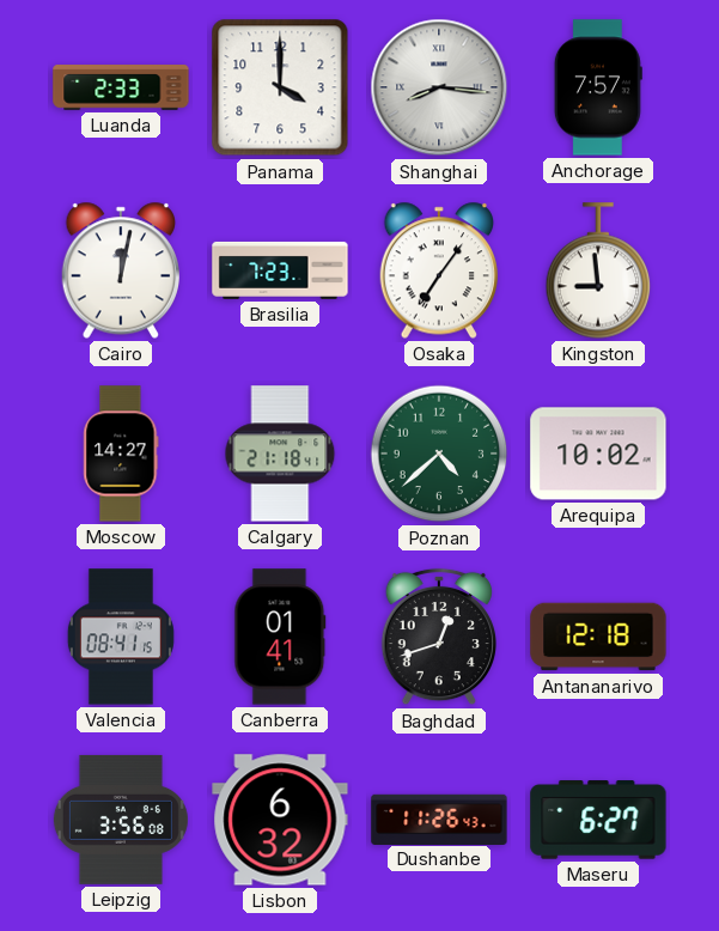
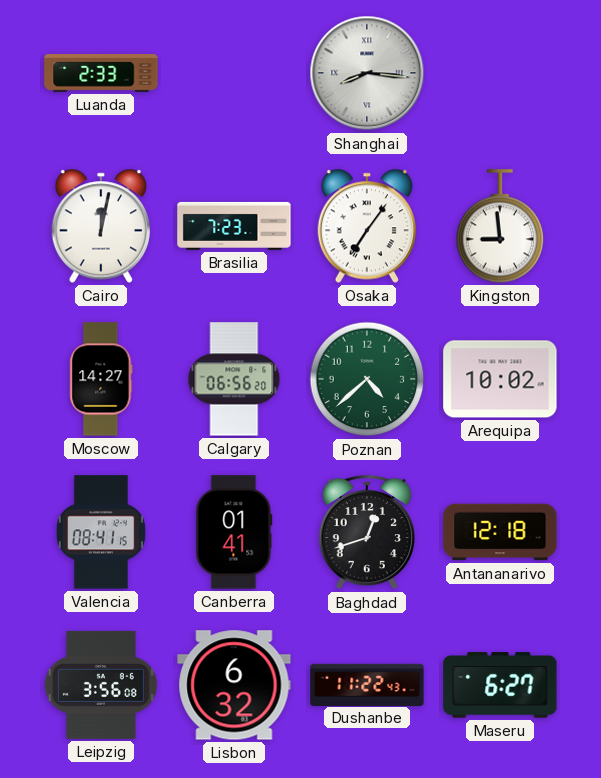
Panama: 4:00 -> none (280, 87)
Anchorage: 7:57 -> none (598, 87)
Calgary: 21:18 -> 06:56 (234, 379)
Dushanbe: 11:26 -> 11:22 (367, 684)
